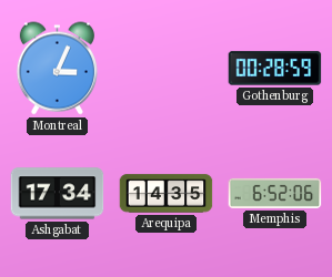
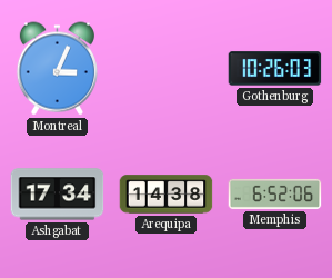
Gothenburg: 00:28 -> 10:26 (275, 69)
Arequipa: 14:35 -> 14:38 (167, 195)
